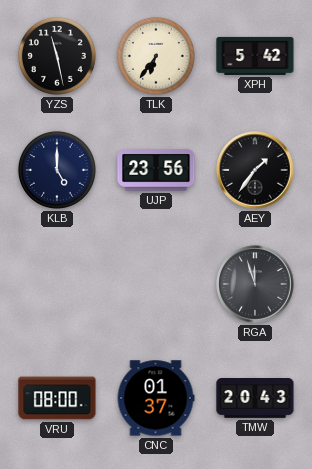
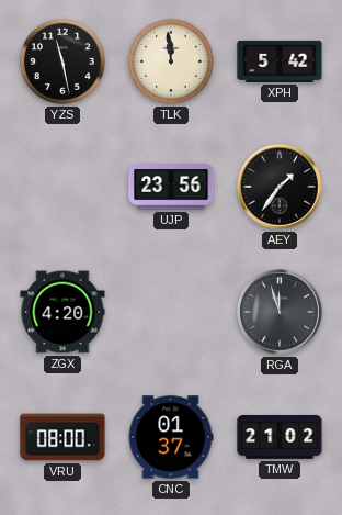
TLK: 6:36 -> 11:59 (171, 61)
KLB: 5:00 -> none (57, 170)
ZGX: none -> 4:20 (62, 312)
TMW: 20:43 -> 21:02 (280, 438)
